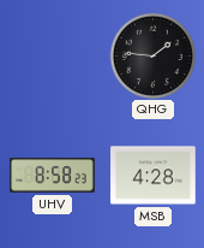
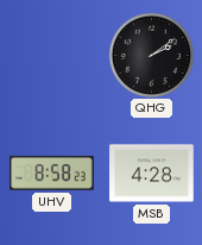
QHG: 1:46 -> 2:09 (151, 55)
